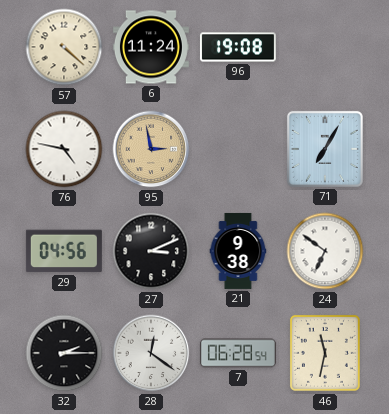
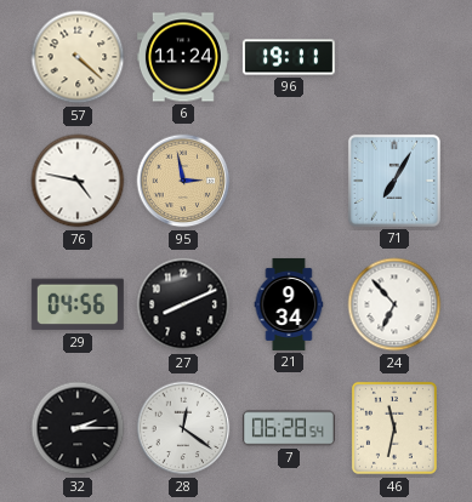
96: 19:08 -> 19:11 (289, 57)
27: 3:11 -> 8:11 (183, 304)
21: 9:38 -> 9:34 (289, 304)
24: 6:51 -> 6:53 (394, 304)
